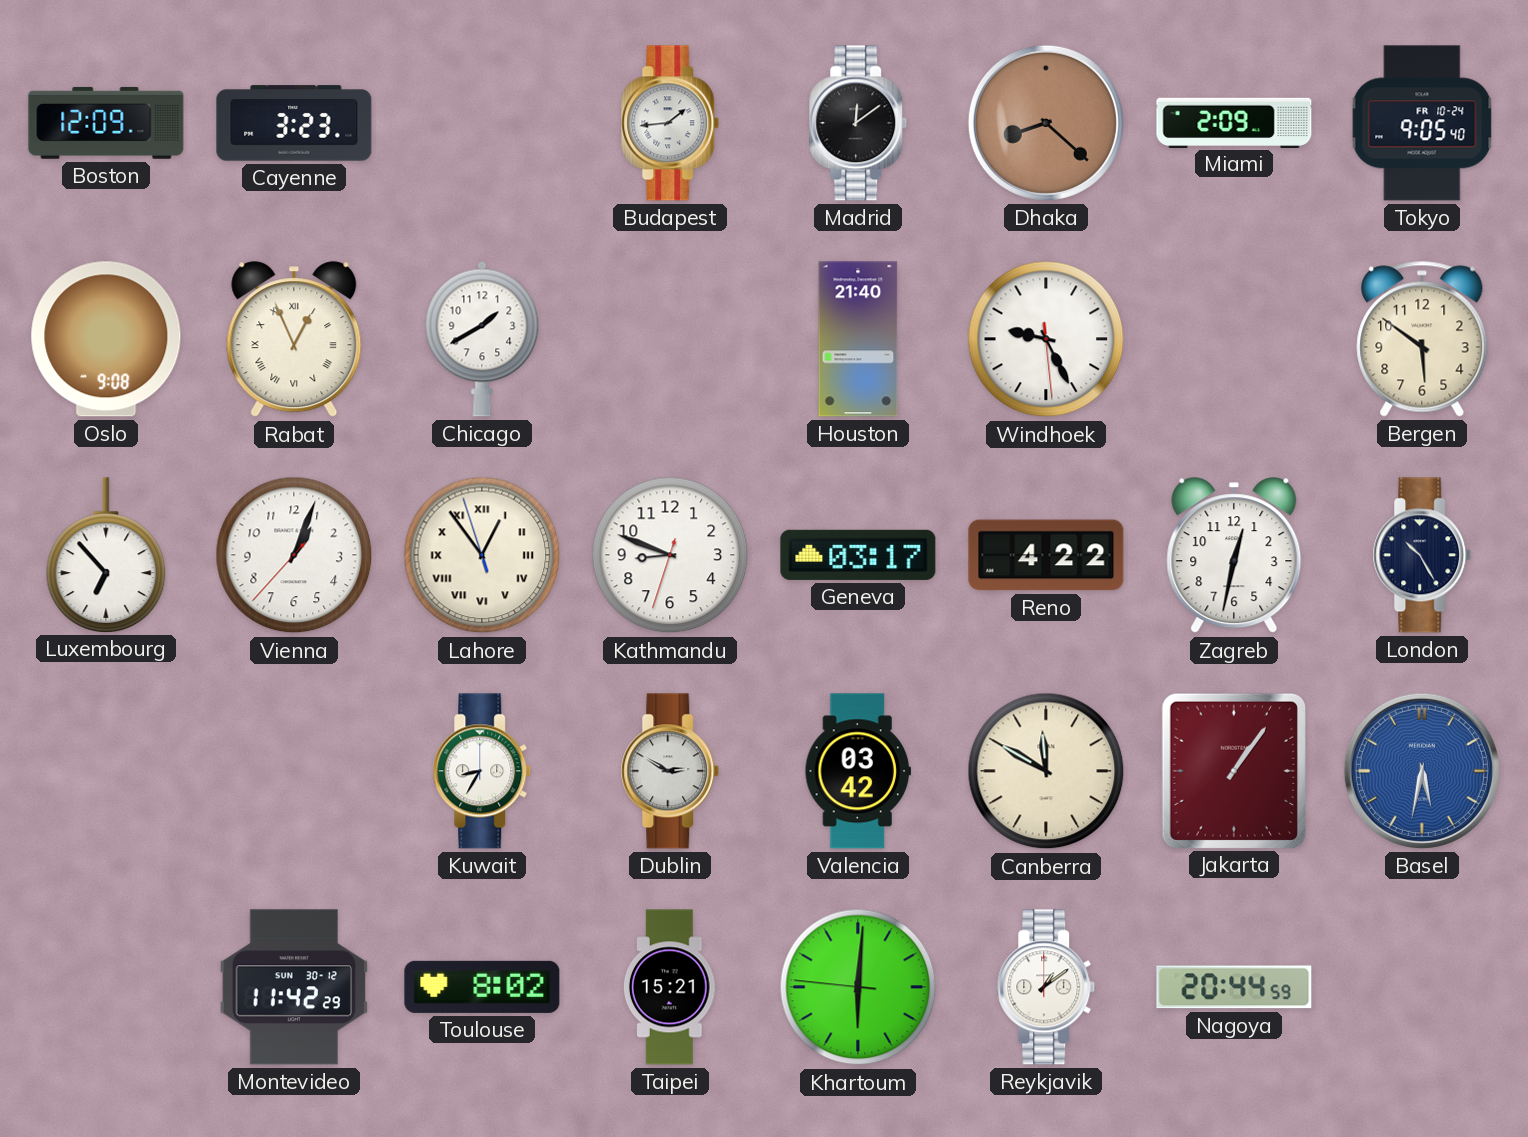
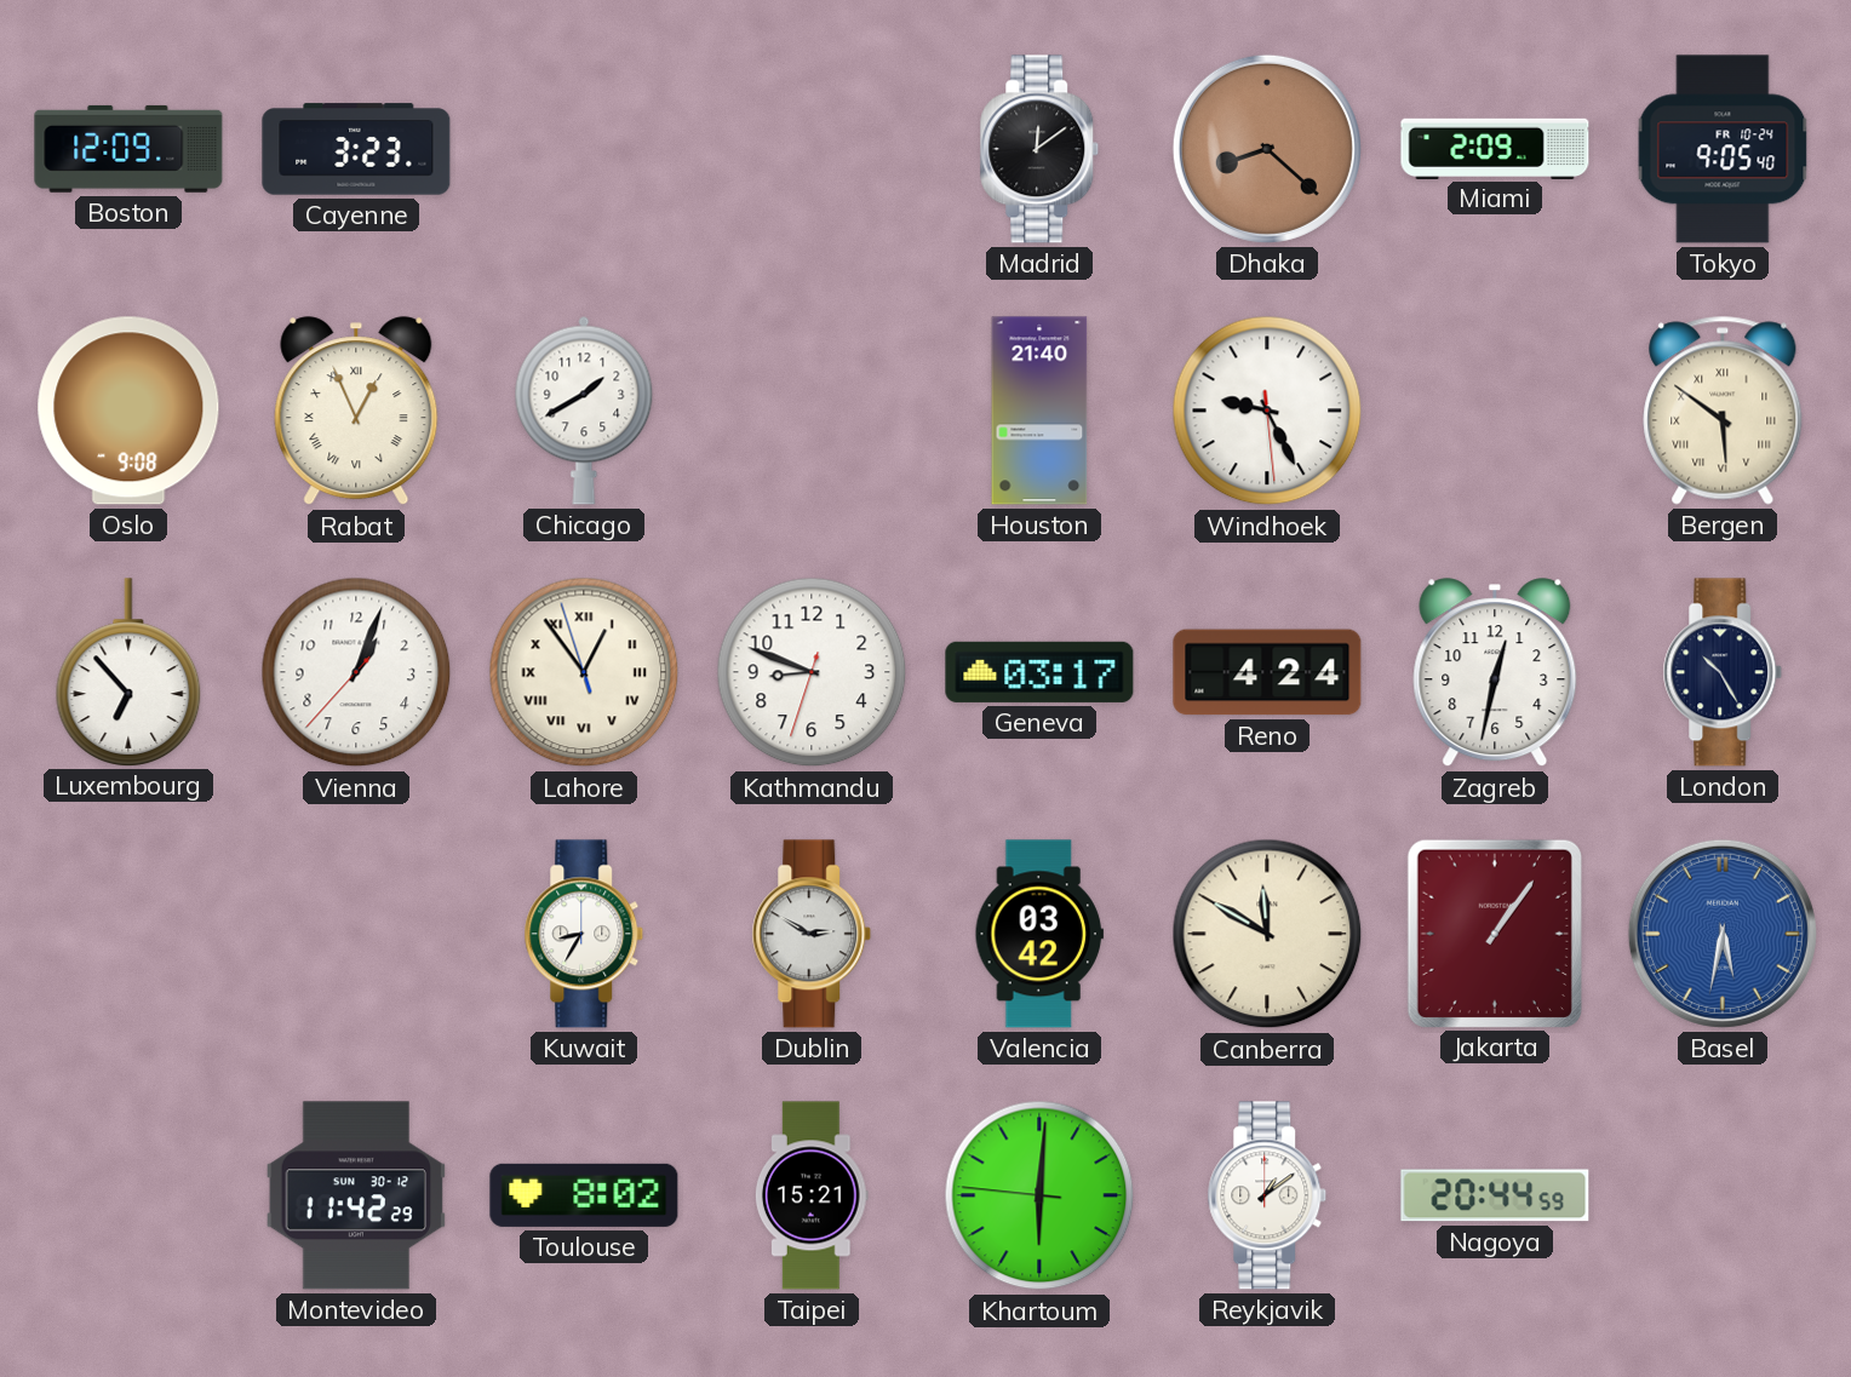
Budapest: 1:44 -> none (670, 123)
Bergen numerals: Arabic -> Roman (1723, 411)
Reno: 4:22 -> 4:24 (1267, 672)
